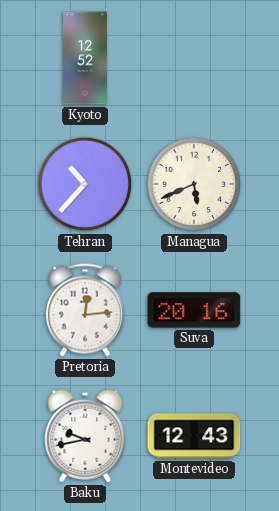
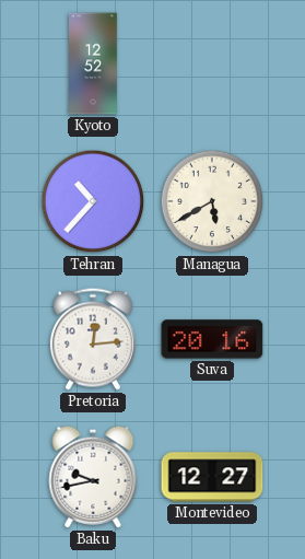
Managua: 5:41 -> 5:40 (212, 201)
Montevideo: 12:43 -> 12:27 (212, 477)
